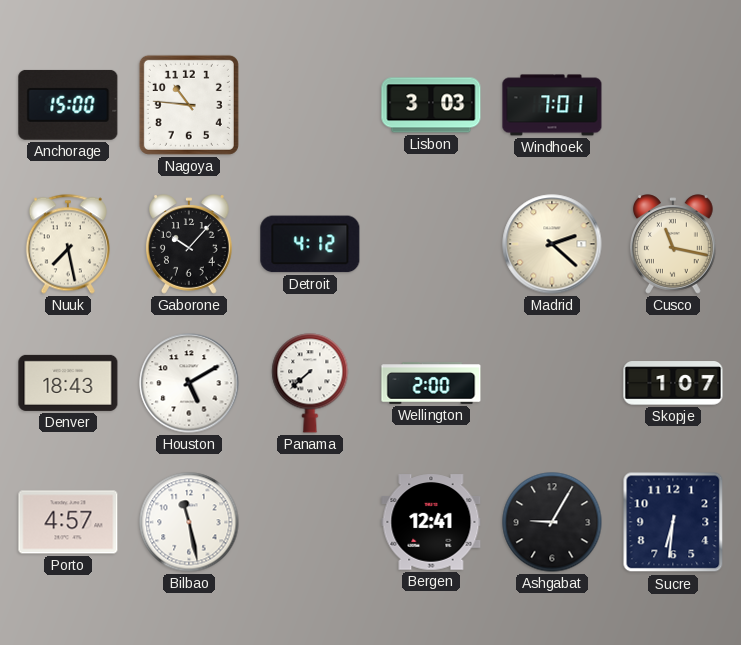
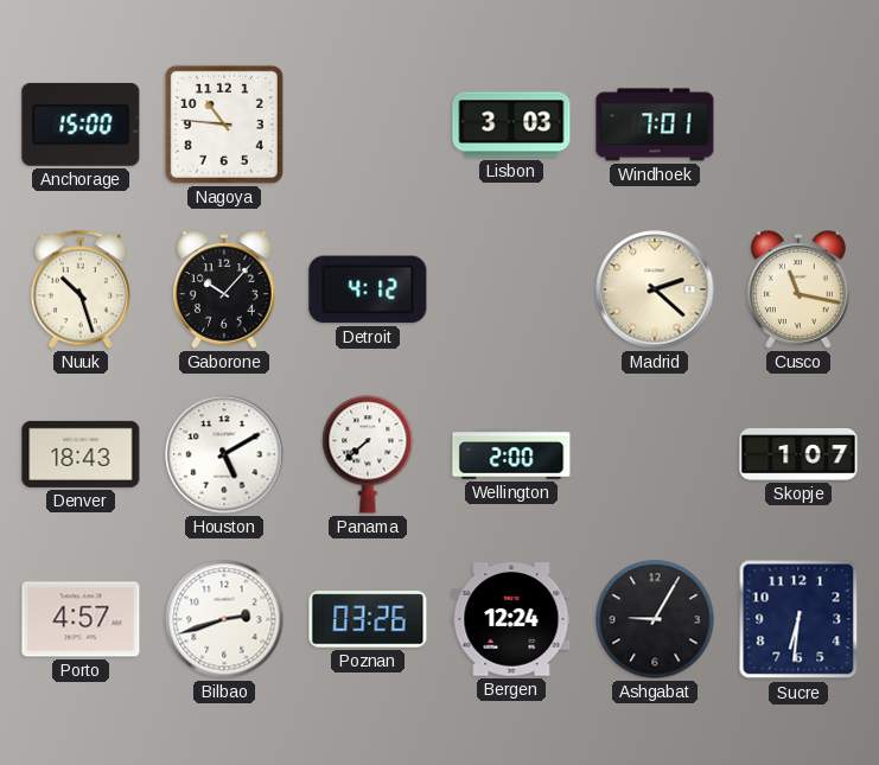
Nuuk: 7:28 -> 10:27 (81, 289)
Bilbao: 11:28 -> 2:42 (224, 619)
Poznan: none -> 03:26 (368, 619)
Bergen: 12:41 -> 12:24 (511, 619)
